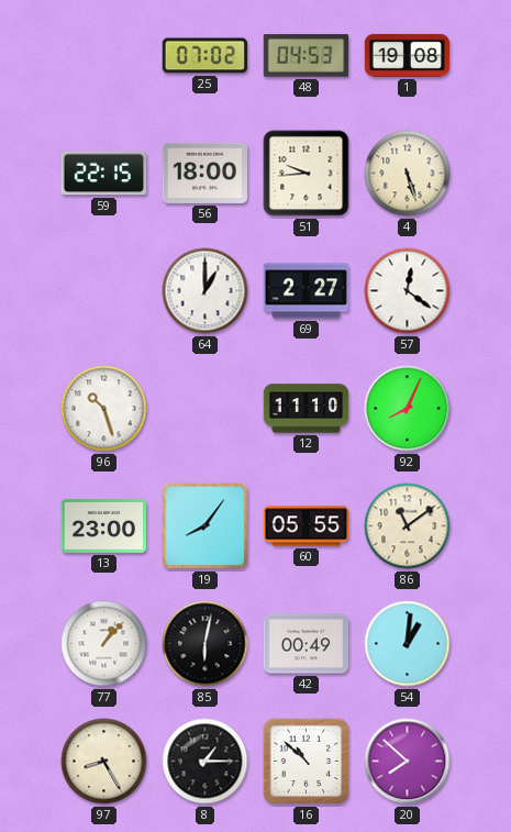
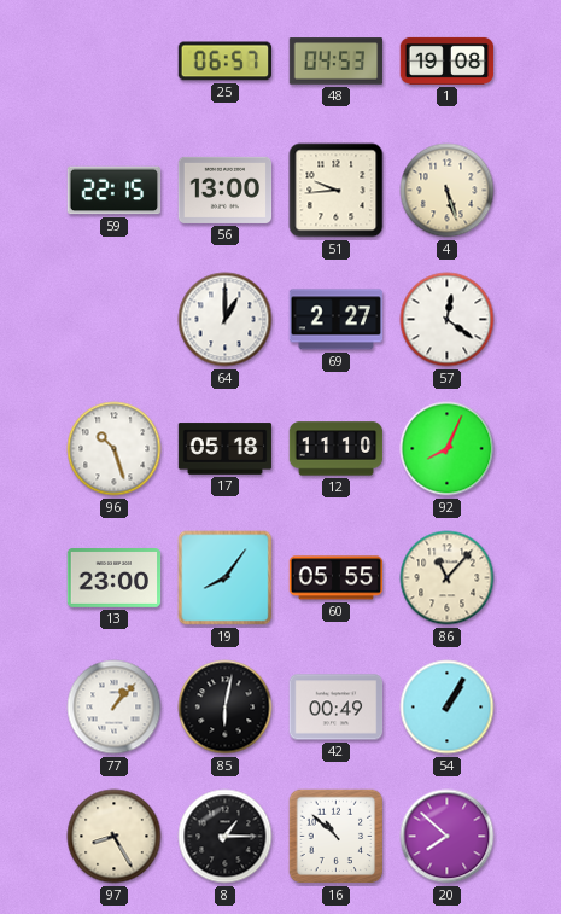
25: 07:02 -> 06:57 (226, 62)
56: 18:00 -> 13:00 (226, 190)
17: none -> 05:18 (226, 449)
86: 11:09 -> 11:07 (448, 578)
54: 1:01 -> 1:05 (448, 708)
